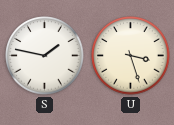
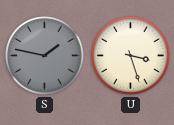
S dial: white -> grey (45, 56)
